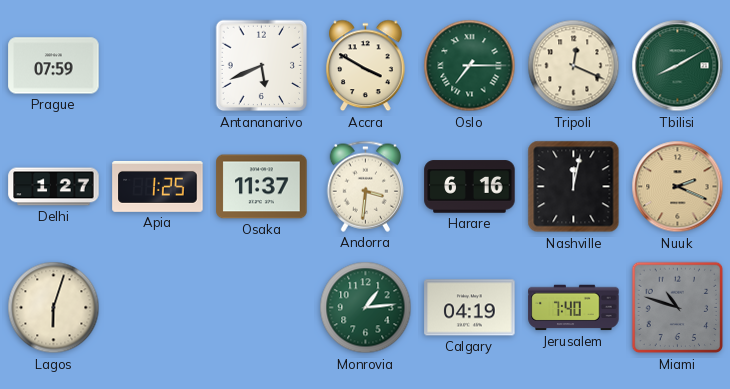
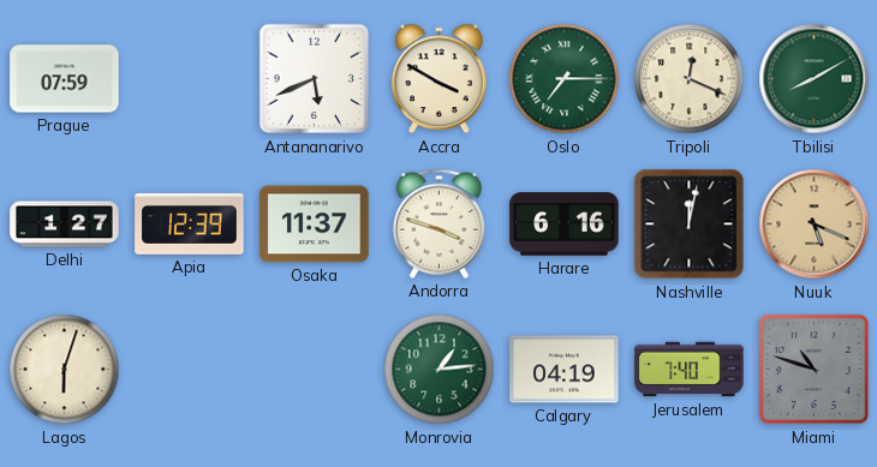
Apia: 1:25 -> 12:39 (190, 223)
Andorra: 3:31 -> 3:48 (438, 223)
Nuuk: 2:19 -> 5:19 (815, 224)
